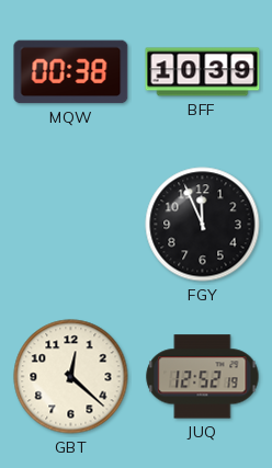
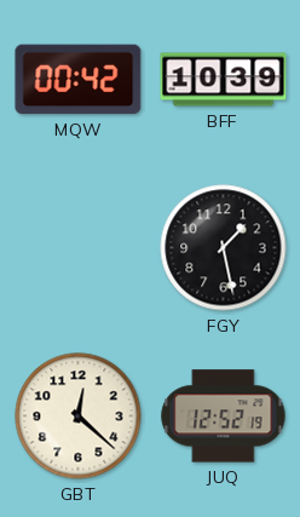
MQW: 00:38 -> 00:42 (79, 80)
FGY: 11:56 -> 1:28 (224, 248)
